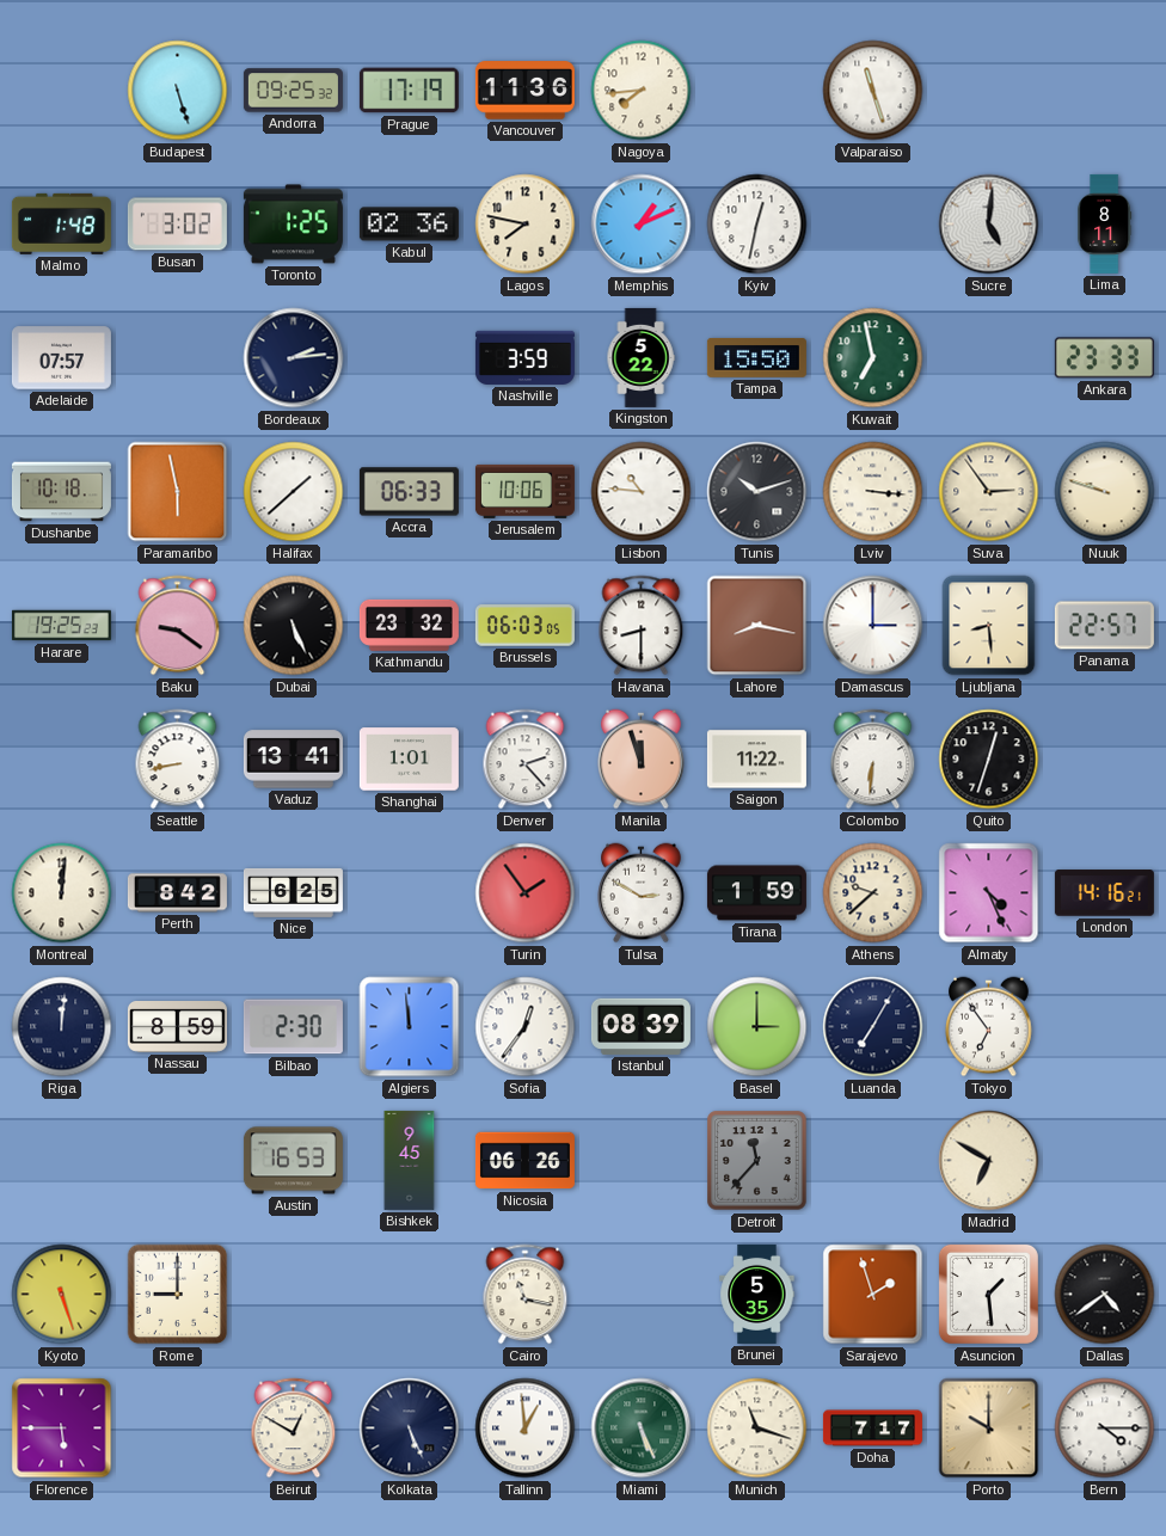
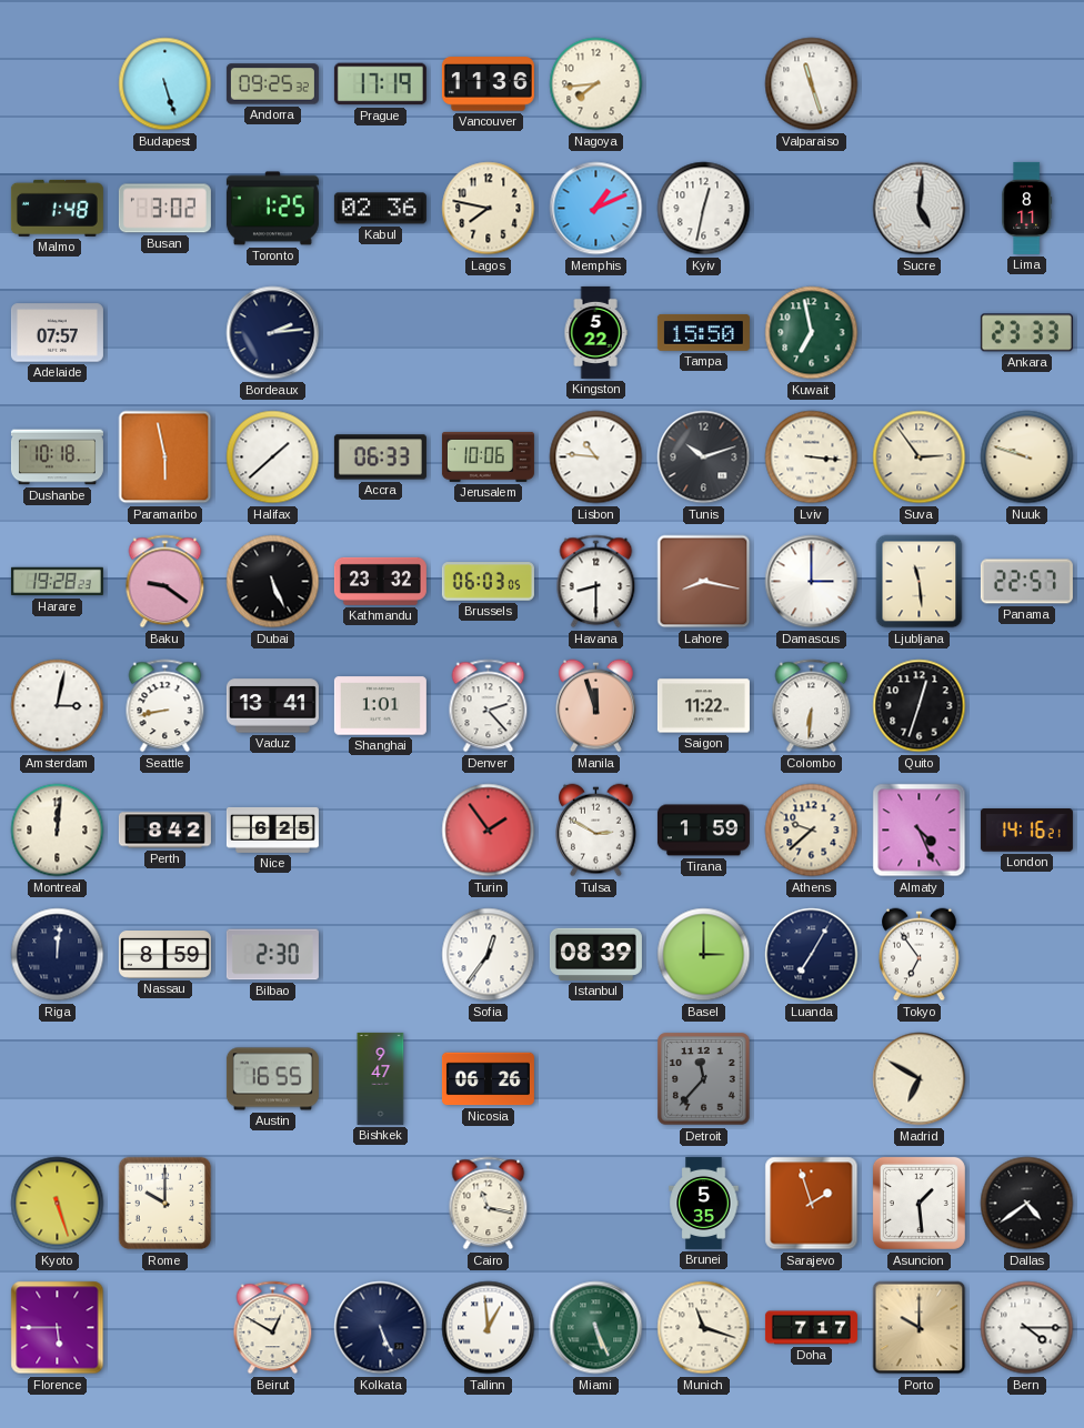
Nashville: 3:59 -> none (524, 357)
Harare: 19:25 -> 19:28 (57, 582)
Ljubljana: 8:29 -> 11:29 (920, 582)
Amsterdam: none -> 3:02 (58, 706)
Algiers: 11:59 -> none (410, 1027)
Austin: 16:53 -> 16:55 (272, 1079)
Bishkek: 9:45 -> 9:47 (381, 1078)
Rome: 9:00 -> 10:00 (165, 1204)
